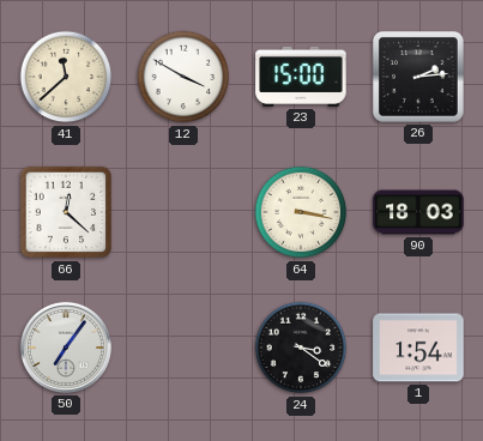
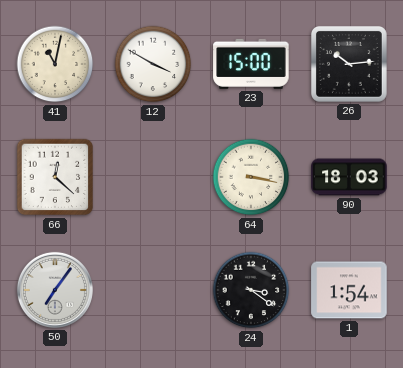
41: 11:38 -> 11:02 (55, 64)
26: 2:14 -> 10:14 (349, 64)
